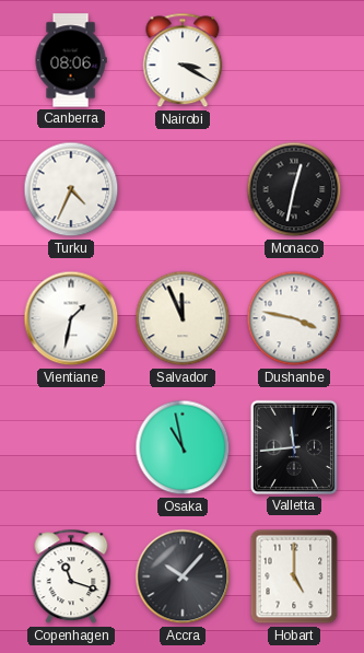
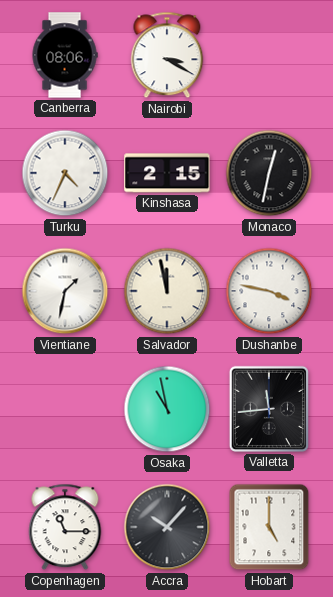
Kinshasa: none -> 2:15 (167, 173)
Salvador: 11:56 -> 11:58 (167, 291)
Copenhagen: 11:18 -> 11:15 (65, 527)
